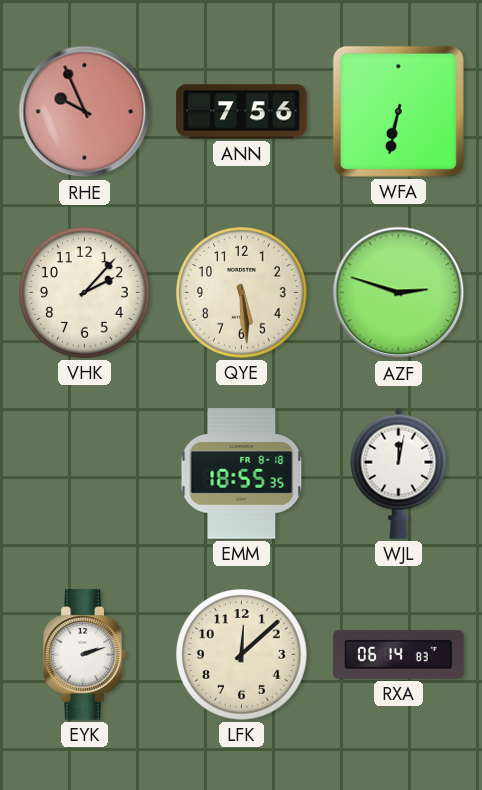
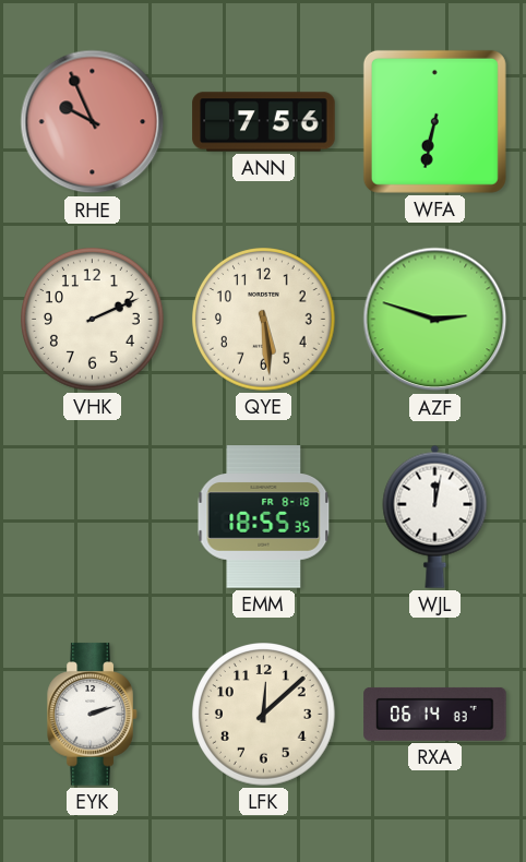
VHK: 2:07 -> 2:11 (93, 320)
